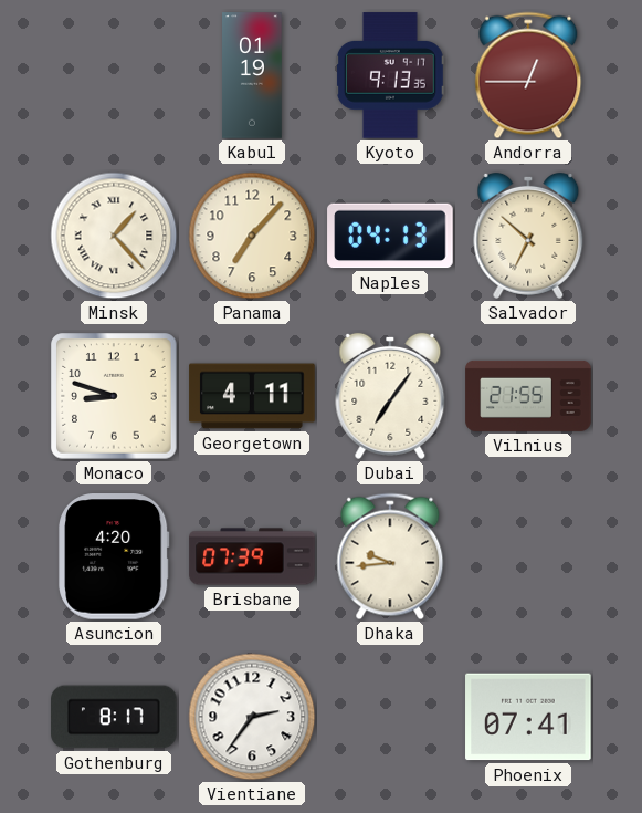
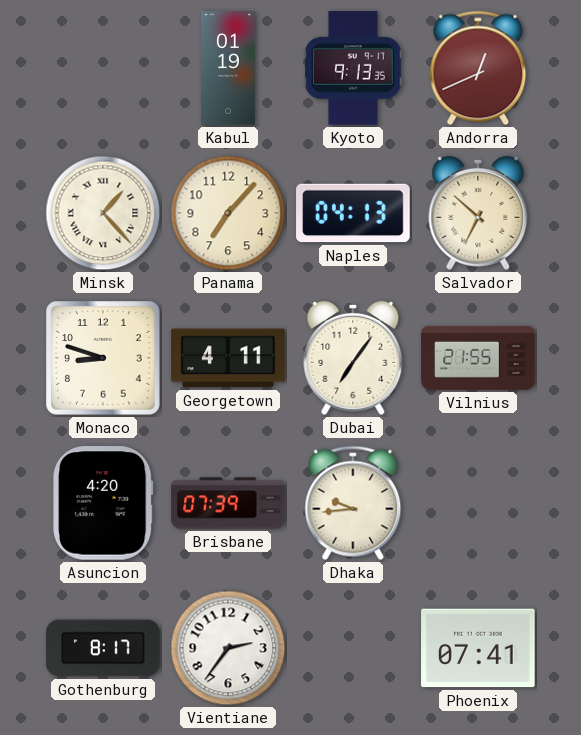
Andorra: 12:45 -> 12:41 (478, 68)
